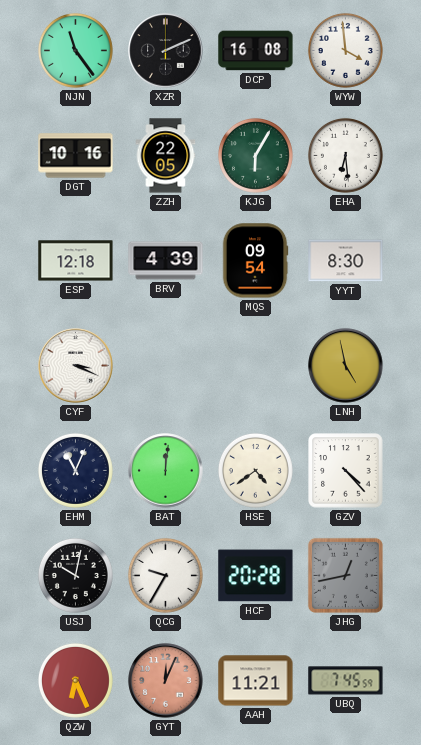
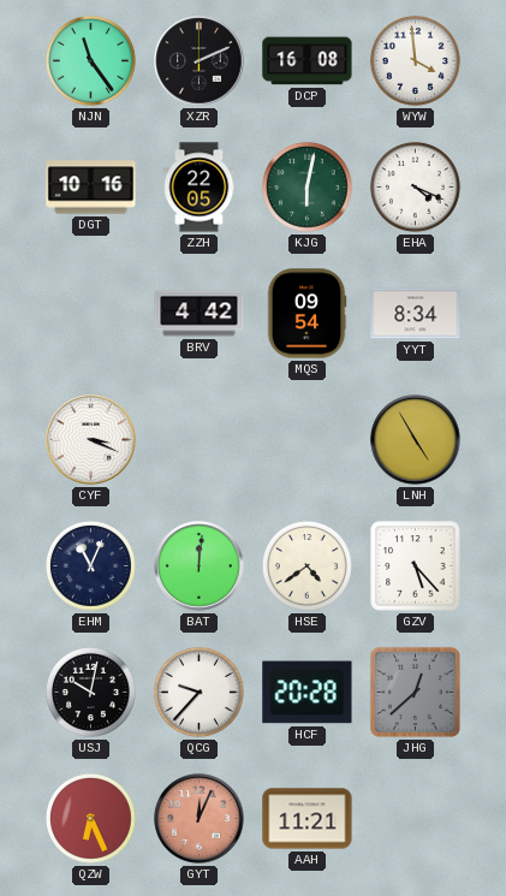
KJG: 6:05 -> 6:02 (306, 186)
EHA: 6:29 -> 4:19 (415, 186)
ESP: 12:18 -> none (76, 261)
BRV: 4:39 -> 4:42 (200, 314)
YYT: 8:30 -> 8:34 (416, 314)
LNH: 4:58 -> 4:55 (416, 440)
GZV: 4:23 -> 5:23 (416, 566)
QCG: 9:35 -> 9:37 (198, 692)
JHG: 12:43 -> 12:38 (415, 692)
UBQ: 7:45 -> none (346, 681)
